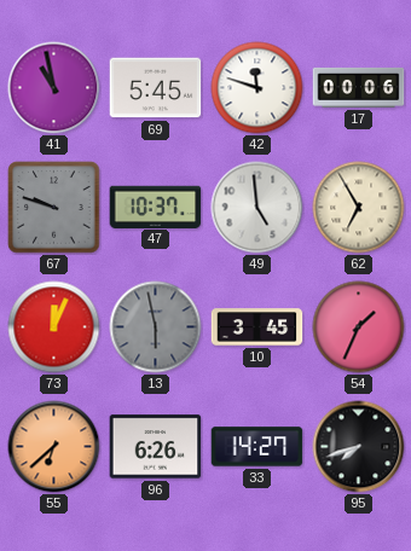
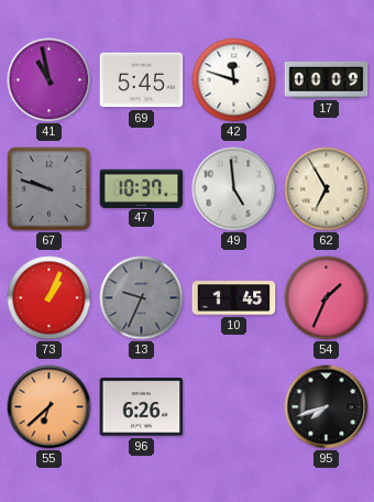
17: 00:06 -> 00:09 (327, 79)
73: 12:04 -> 1:04 (50, 298)
13: 5:58 -> 9:34 (142, 298)
10: 3:45 -> 1:45 (234, 298)
33: 14:27 -> none (257, 447)
